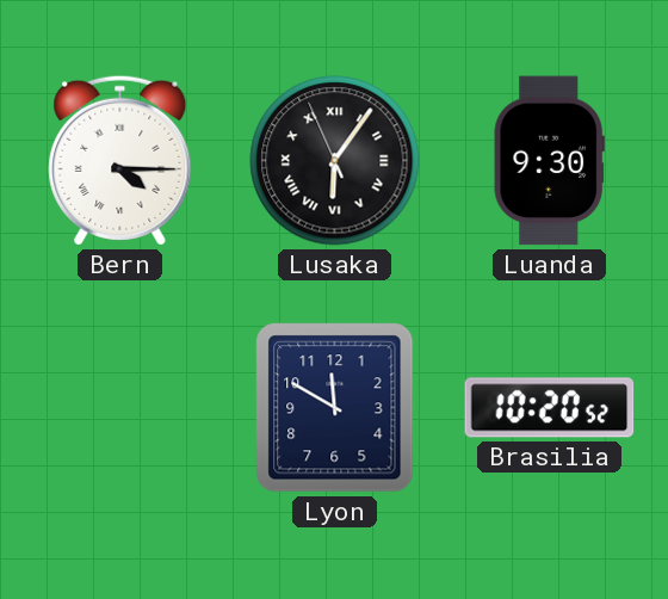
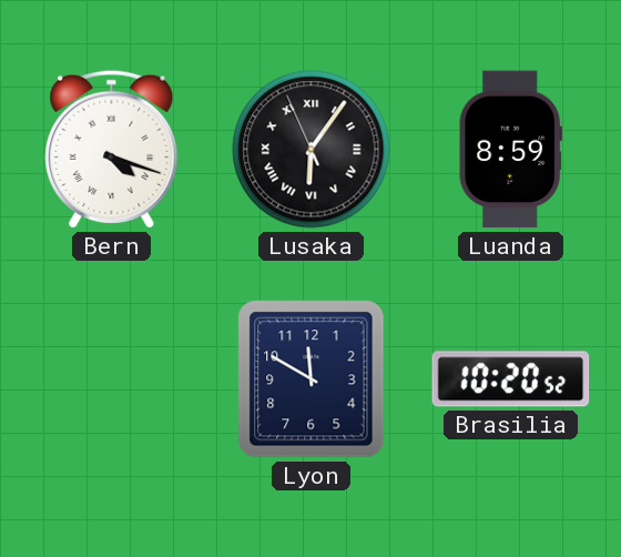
Bern: 4:15 -> 4:18 (112, 149)
Luanda: 9:30 -> 8:59 (510, 150)
